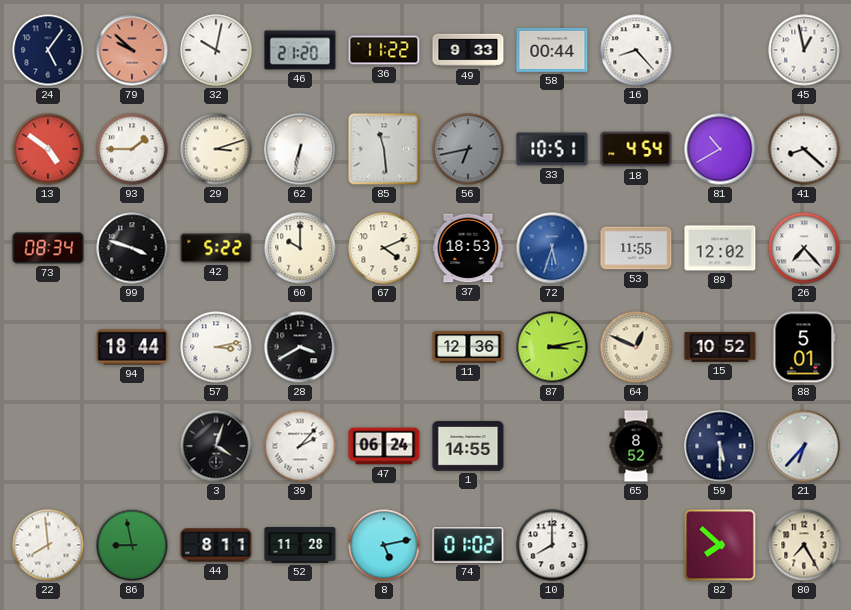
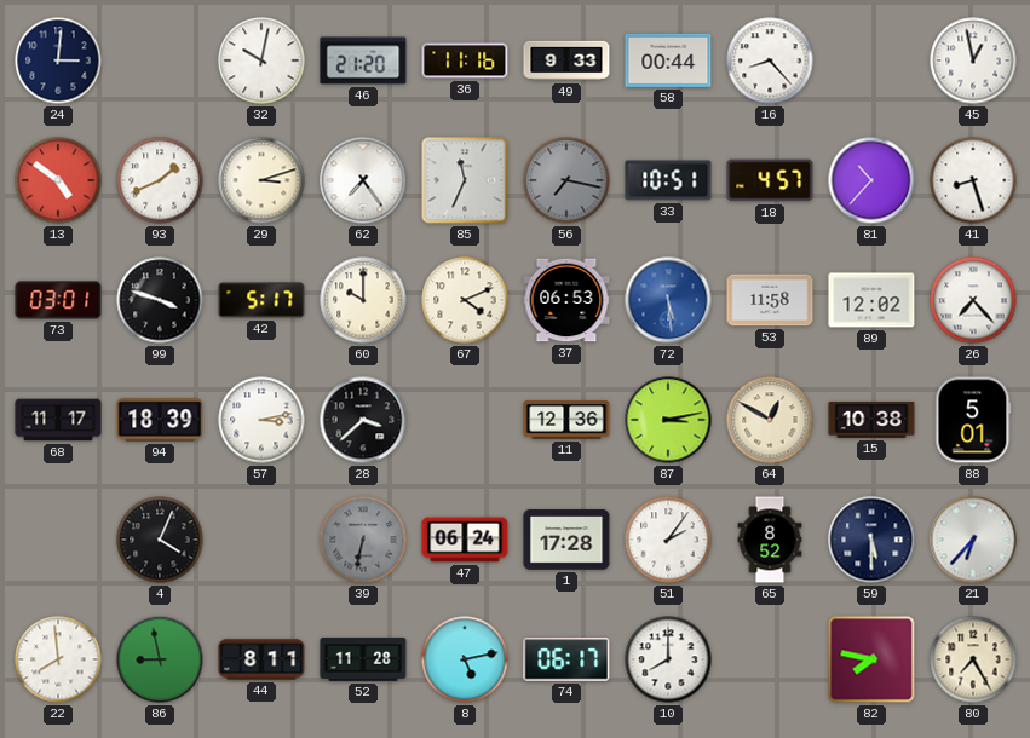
24: 5:06 -> 3:01 (58, 60)
79: 9:52 -> none (132, 50)
36: 11:22 -> 11:16 (465, 60)
93: 1:45 -> 1:41 (160, 180)
62: 6:32 -> 7:24 (363, 180)
85: 11:29 -> 11:34 (465, 180)
56: 6:43 -> 7:17 (566, 180)
18: 4:54 -> 4:57 (770, 180)
81: 10:40 -> 10:37 (871, 180)
41: 8:22 -> 8:27 (973, 180)
73: 08:34 -> 03:01 (58, 300)
42: 5:22 -> 5:17 (261, 300)
37: 18:53 -> 06:53 (566, 300)
72: 5:33 -> 5:29 (668, 300)
53: 11:55 -> 11:58 (770, 300)
68: none -> 11:17 (58, 420)
94: 18:44 -> 18:39 (160, 420)
28: 3:40 -> 3:38 (363, 420)
64: 12:49 -> 12:50 (770, 420)
15: 10:52 -> 10:38 (871, 420)
4: none -> 4:04 (160, 540)
3: 4:03 -> none (216, 446)
39: 2:07 -> 6:32 (363, 540)
39 dial: white -> grey (363, 540)
1: 14:55 -> 17:28 (566, 540)
51: none -> 2:06 (668, 540)
74: 01:02 -> 06:17 (566, 659)
82: 7:52 -> 7:47 (871, 659)
